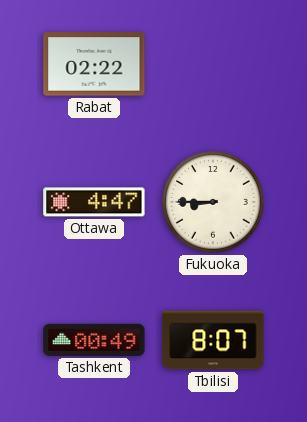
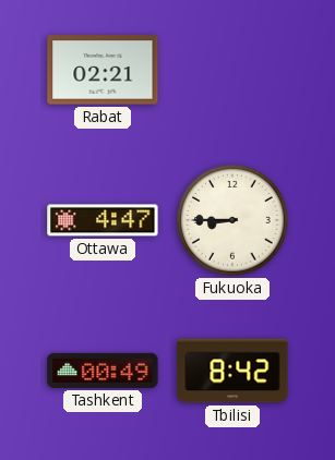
Rabat: 02:22 -> 02:21 (103, 70)
Tbilisi: 8:07 -> 8:42 (232, 371)
